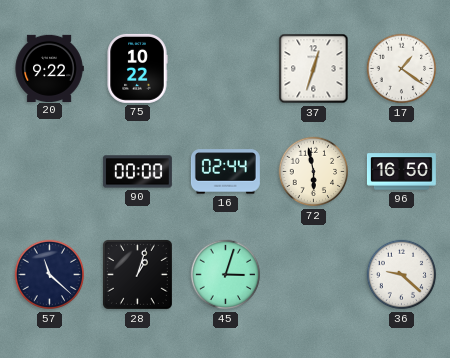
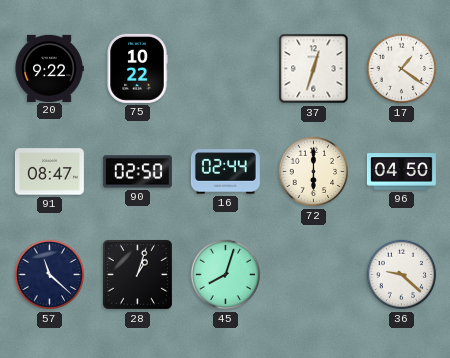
91: none -> 08:47 (49, 172)
90: 00:00 -> 02:50 (137, 172)
72: 5:58 -> 6:00 (314, 172)
96: 16:50 -> 04:50 (401, 172)
45: 3:03 -> 8:03 (226, 275)
